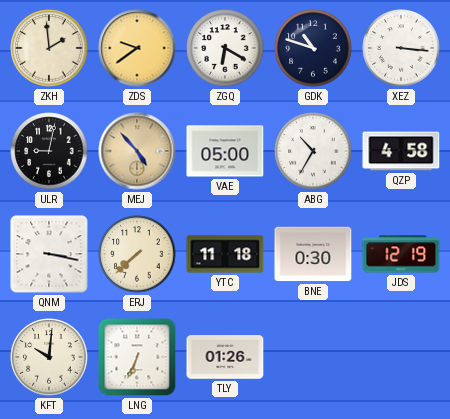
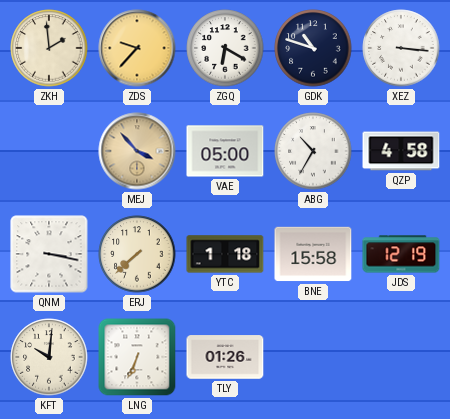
ZDS: 9:39 -> 9:37 (137, 48)
ULR: 9:02 -> none (49, 151)
MEJ: 4:53 -> 3:53 (137, 151)
YTC: 11:18 -> 1:18 (225, 254)
BNE: 0:30 -> 15:58 (313, 254)
